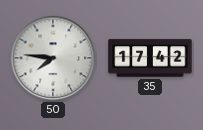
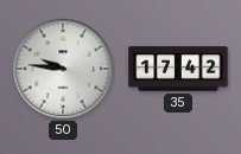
50: 7:46 -> 9:46 (63, 69)
